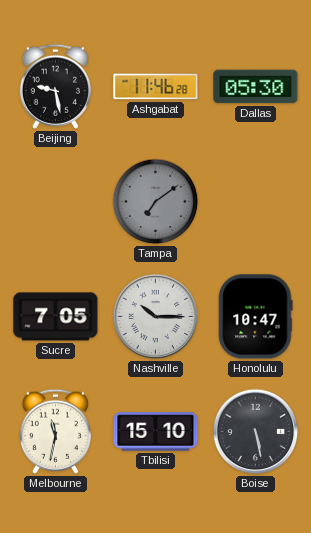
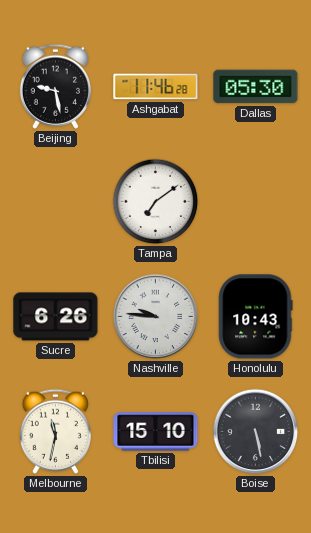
Tampa dial: grey -> white (156, 202)
Sucre: 7:05 -> 6:26 (56, 317)
Nashville: 10:15 -> 9:46 (156, 317)
Honolulu: 10:47 -> 10:43 (256, 317)
